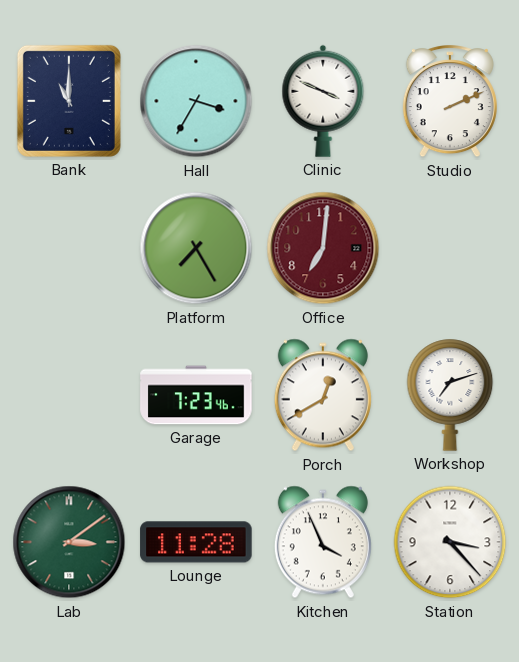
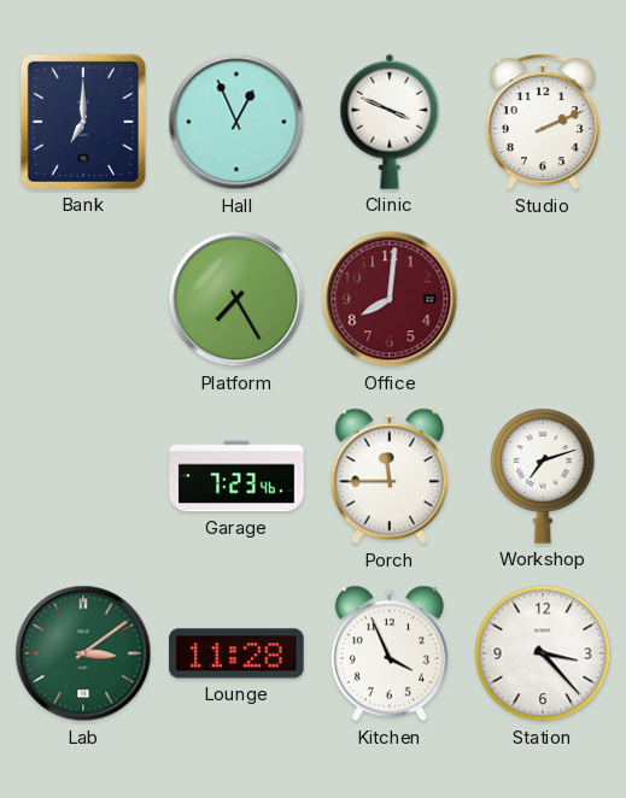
Bank: 11:00 -> 7:00 (83, 122)
Hall: 3:35 -> 12:56 (236, 122)
Office: 7:01 -> 8:01 (390, 299)
Porch: 12:40 -> 11:45 (390, 476)
